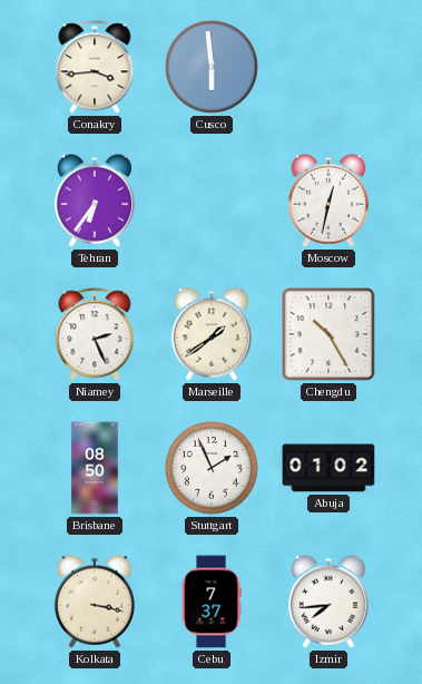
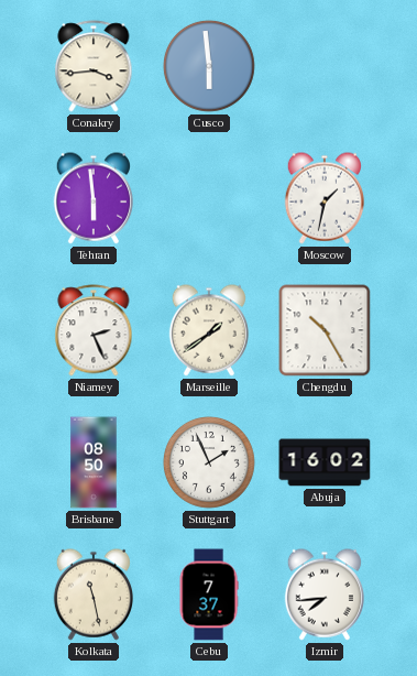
Tehran: 6:36 -> 5:59 (92, 198)
Moscow: 12:32 -> 1:32 (323, 198)
Abuja: 01:02 -> 16:02 (325, 462)
Kolkata: 3:17 -> 11:28 (92, 595)
